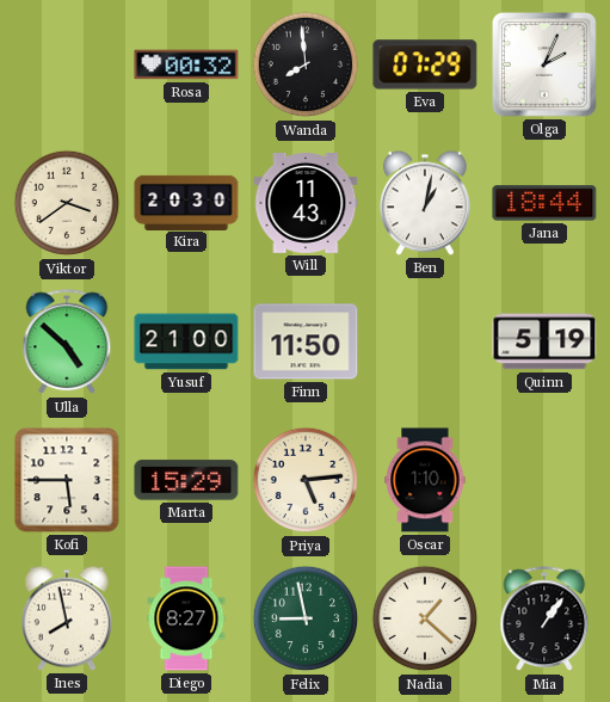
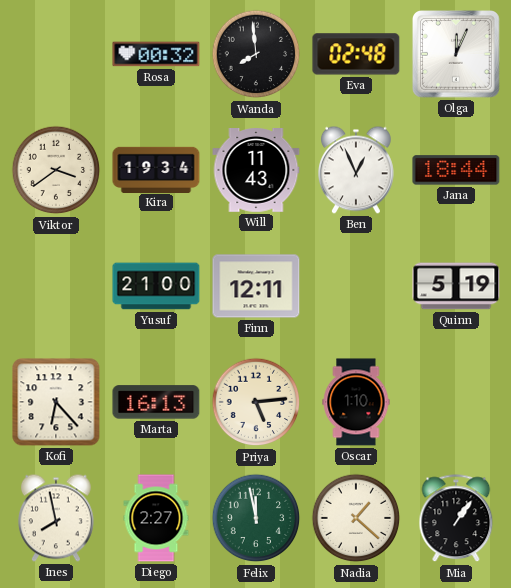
Eva: 07:29 -> 02:48 (356, 54)
Olga: 2:04 -> 12:04 (457, 55)
Kira: 20:30 -> 19:34 (156, 169)
Ben: 1:02 -> 12:56 (356, 170)
Ulla: 4:52 -> none (67, 343)
Finn: 11:50 -> 12:11 (256, 286)
Kofi: 5:45 -> 6:23 (56, 402)
Marta: 15:29 -> 16:13 (156, 402)
Diego: 8:27 -> 2:27 (156, 518)
Felix: 8:58 -> 11:58 (256, 518)
